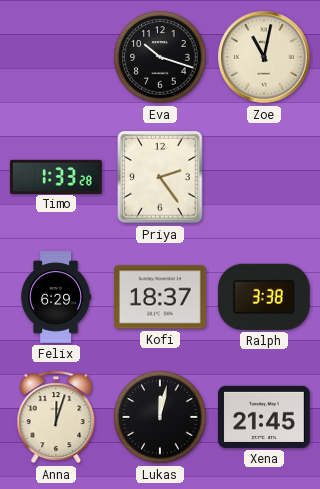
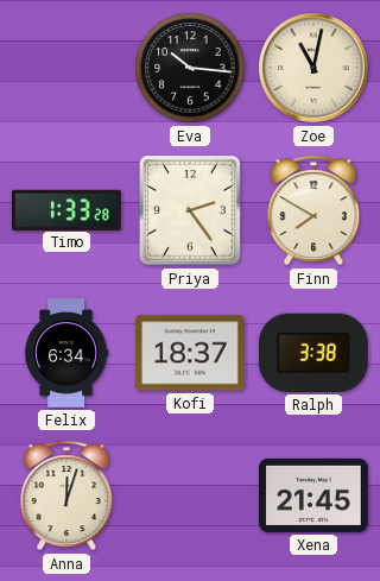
Eva: 10:18 -> 10:16 (190, 68)
Finn: none -> 7:50 (313, 210)
Felix: 6:29 -> 6:34 (66, 353)
Lukas: 12:02 -> none (160, 417)
